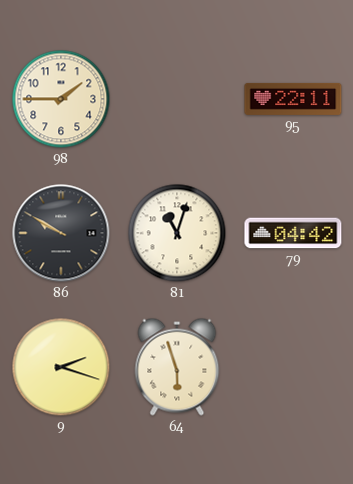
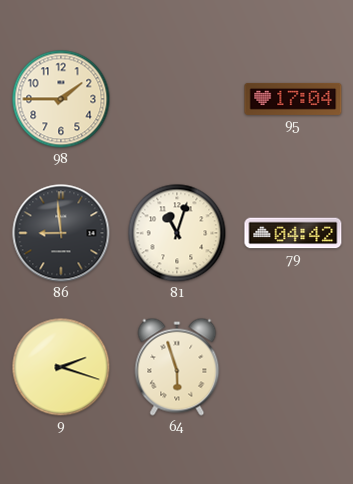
95: 22:11 -> 17:04 (293, 99)
86: 9:50 -> 8:59 (61, 233)
